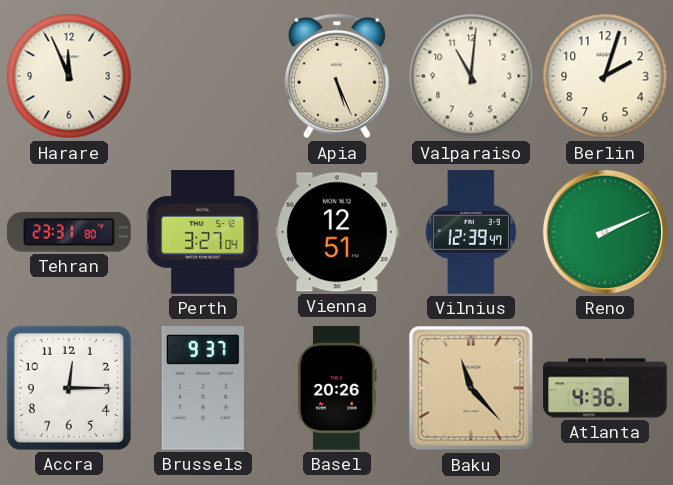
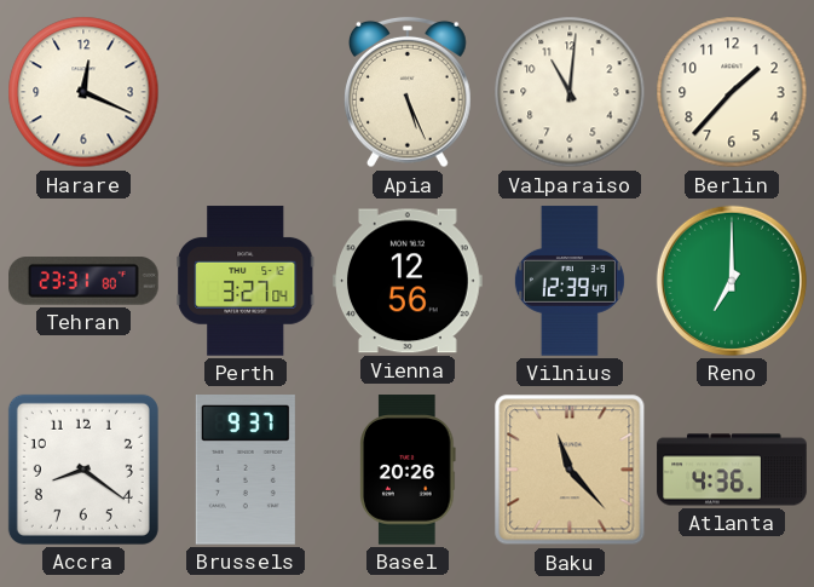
Harare: 11:56 -> 12:19 (83, 92)
Berlin: 2:03 -> 1:37 (732, 92)
Vienna: 12:51 -> 12:56 (409, 281)
Reno: 2:11 -> 7:00 (732, 281)
Accra: 12:15 -> 8:21 (83, 470)
